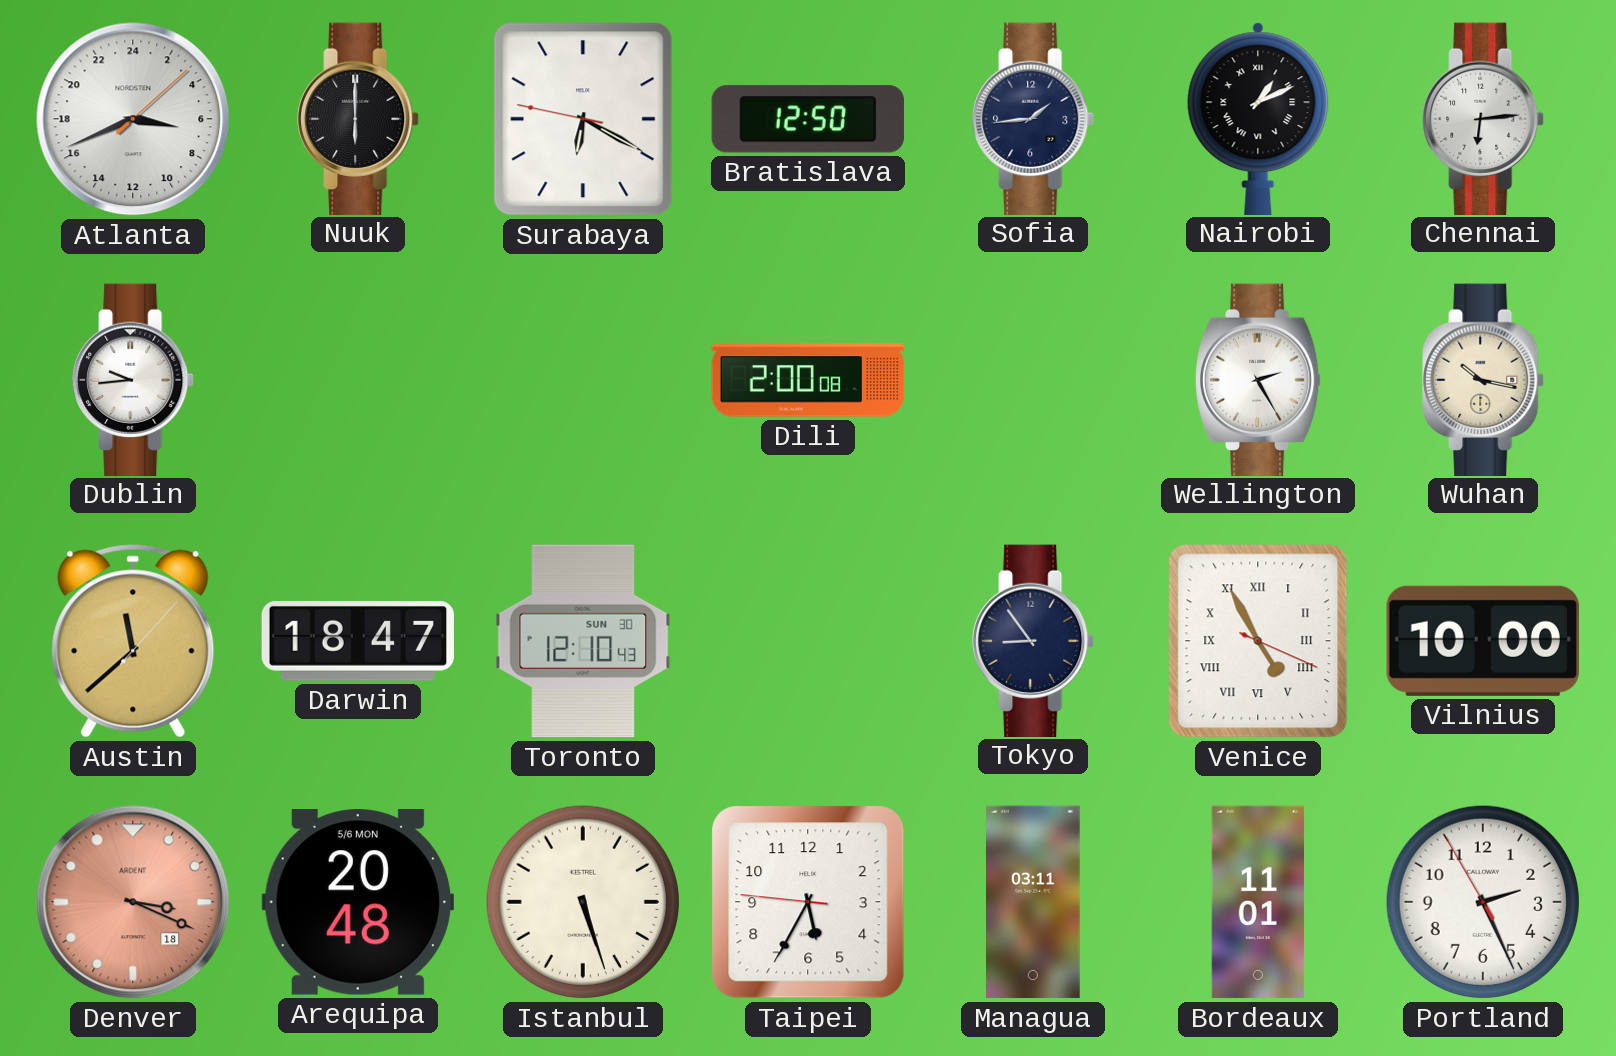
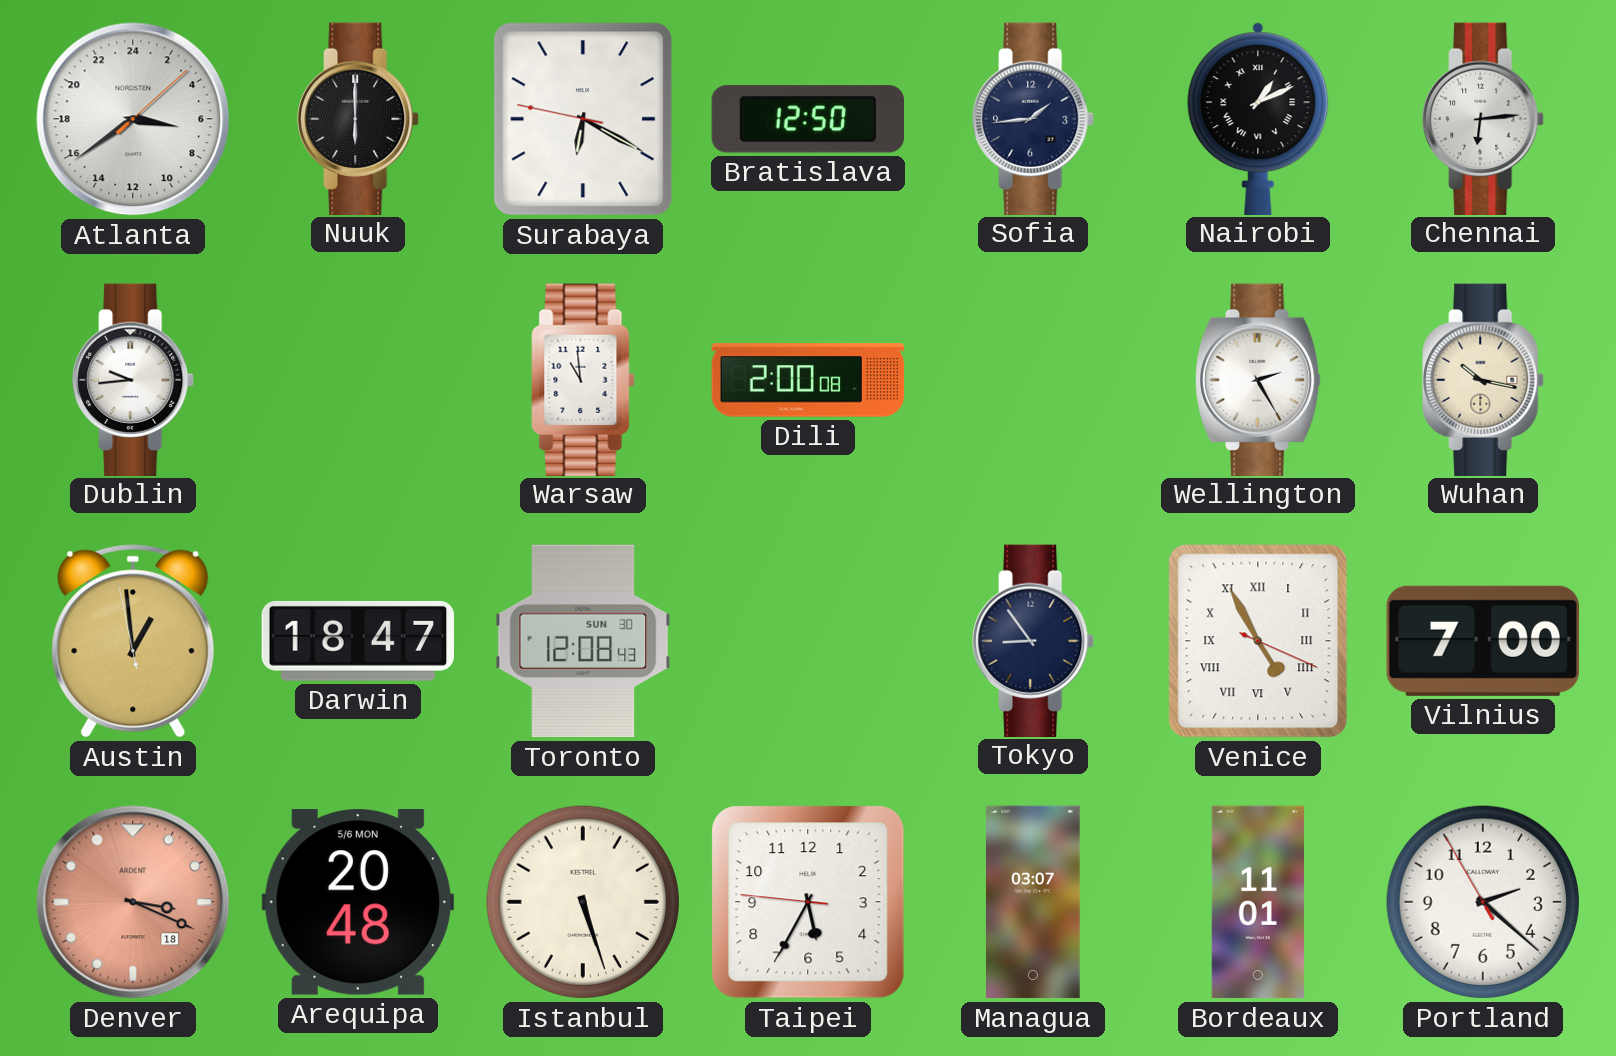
Atlanta: 6:41 -> 6:39 (133, 119)
Warsaw: none -> 10:59 (583, 379)
Austin: 11:38 -> 12:58 (133, 641)
Toronto: 12:10 -> 12:08 (583, 641)
Vilnius: 10:00 -> 7:00 (1483, 641)
Managua: 03:11 -> 03:07 (1034, 902)
Portland: 2:25 -> 2:21 (1483, 902)
